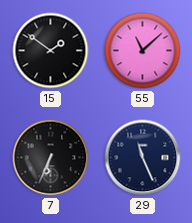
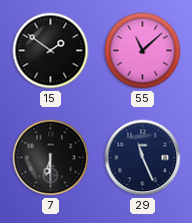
7: 6:34 -> 6:30 (51, 158)
